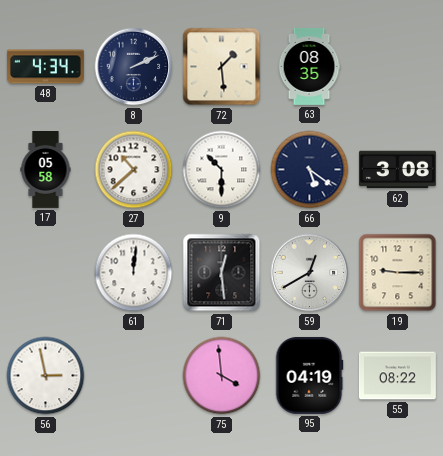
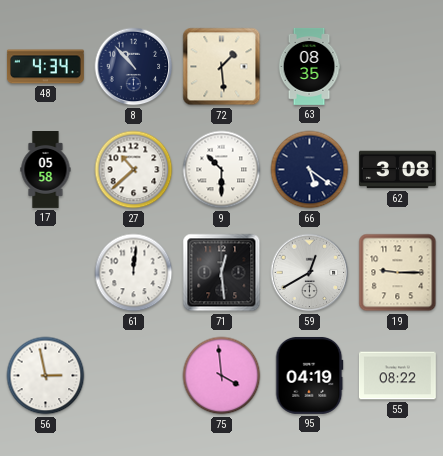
8: 2:11 -> 10:53 (134, 67)
